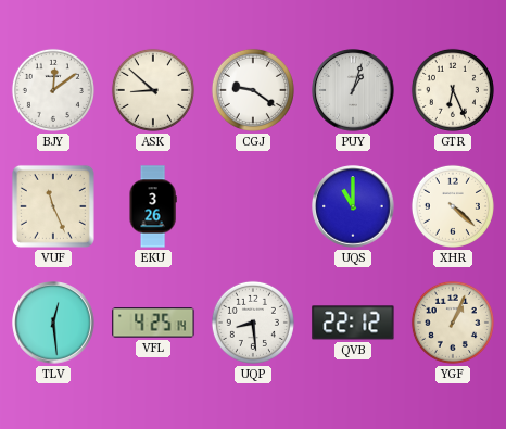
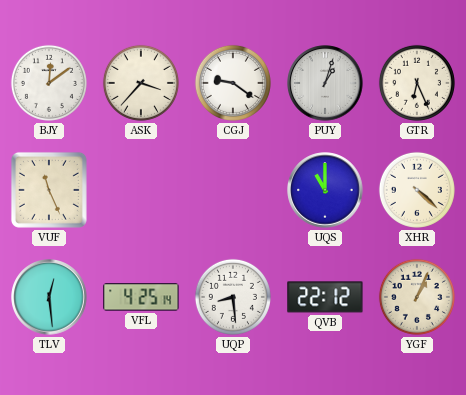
ASK: 8:52 -> 3:37 (141, 83)
EKU: 3:26 -> none (153, 206)
